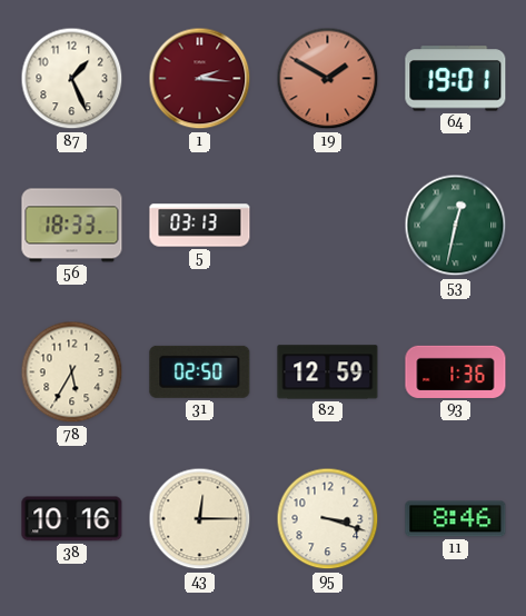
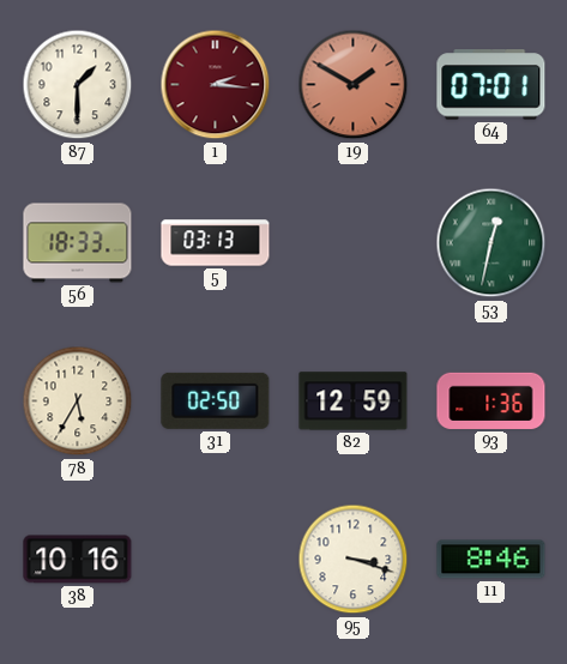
87: 1:26 -> 1:30 (78, 85)
64: 19:01 -> 07:01 (491, 85)
43: 12:15 -> none (200, 519)
